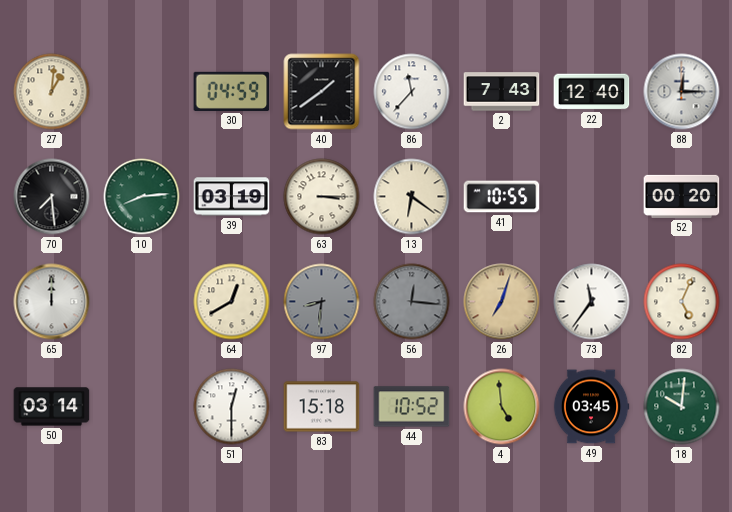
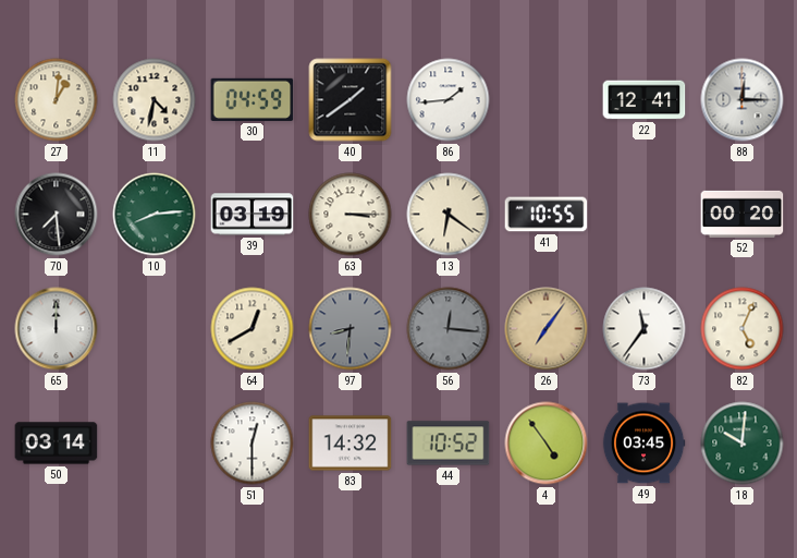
11: none -> 4:32 (155, 100)
86: 11:37 -> 1:44 (449, 100)
2: 7:43 -> none (502, 92)
22: 12:40 -> 12:41 (645, 100)
26: 7:03 -> 7:06 (547, 329)
83: 15:18 -> 14:32 (351, 444)
4: 4:59 -> 4:54 (547, 444)
